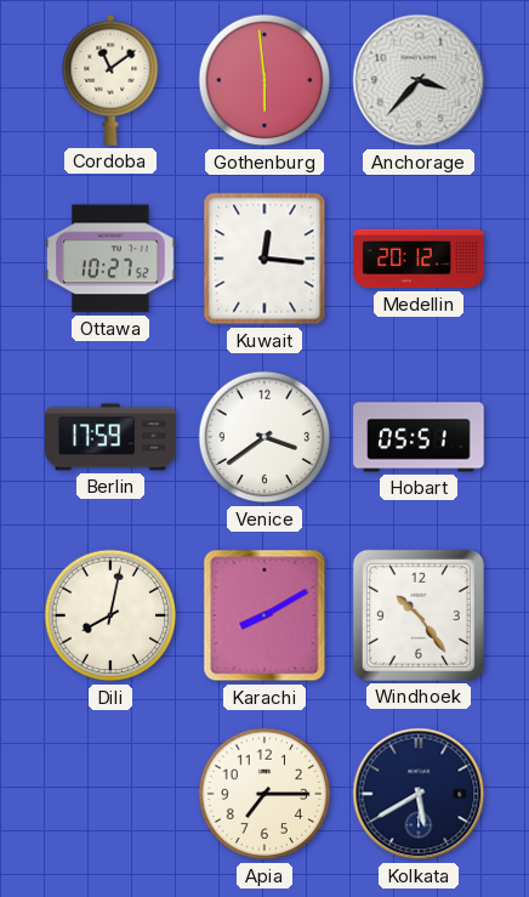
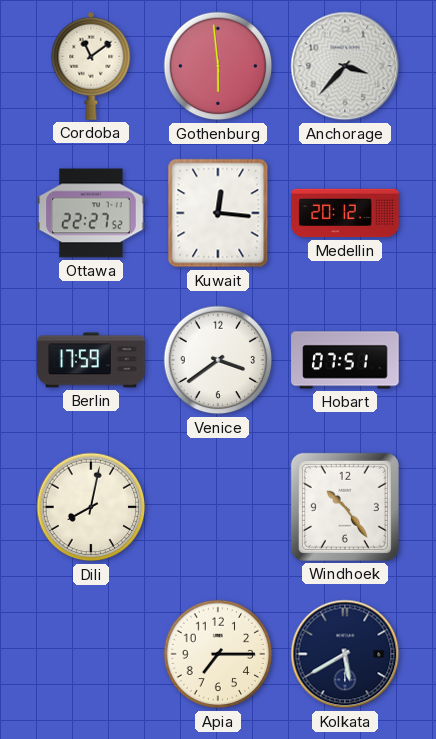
Ottawa: 10:27 -> 22:27 (91, 213)
Hobart: 05:51 -> 07:51 (345, 360)
Karachi: 8:10 -> none (264, 615)
